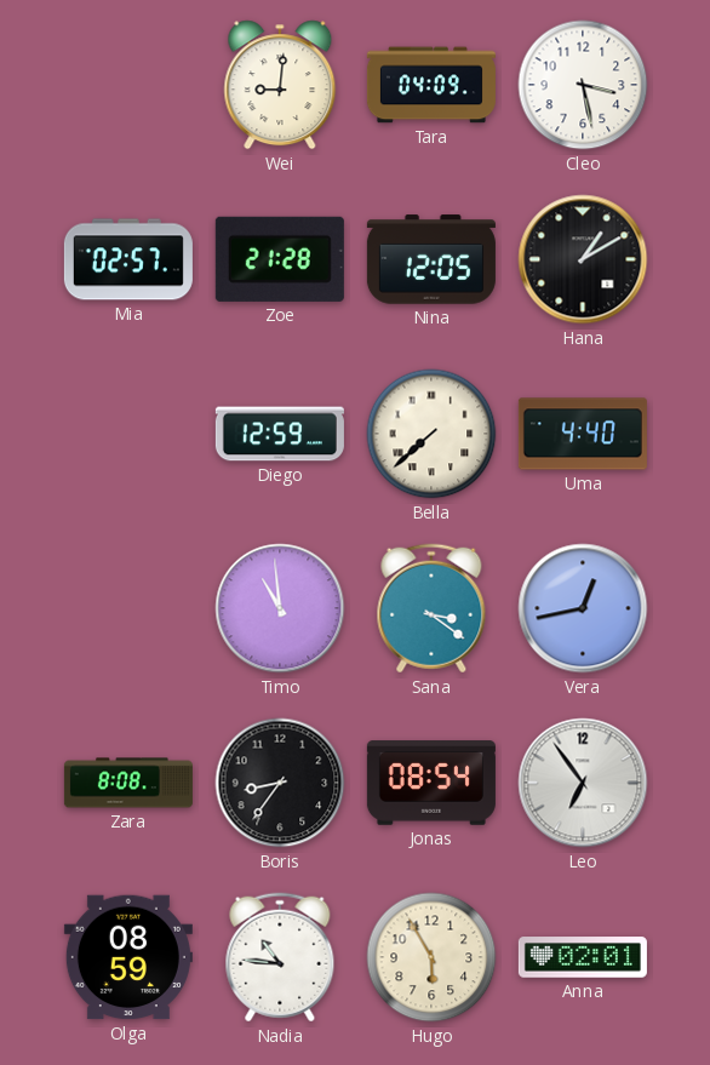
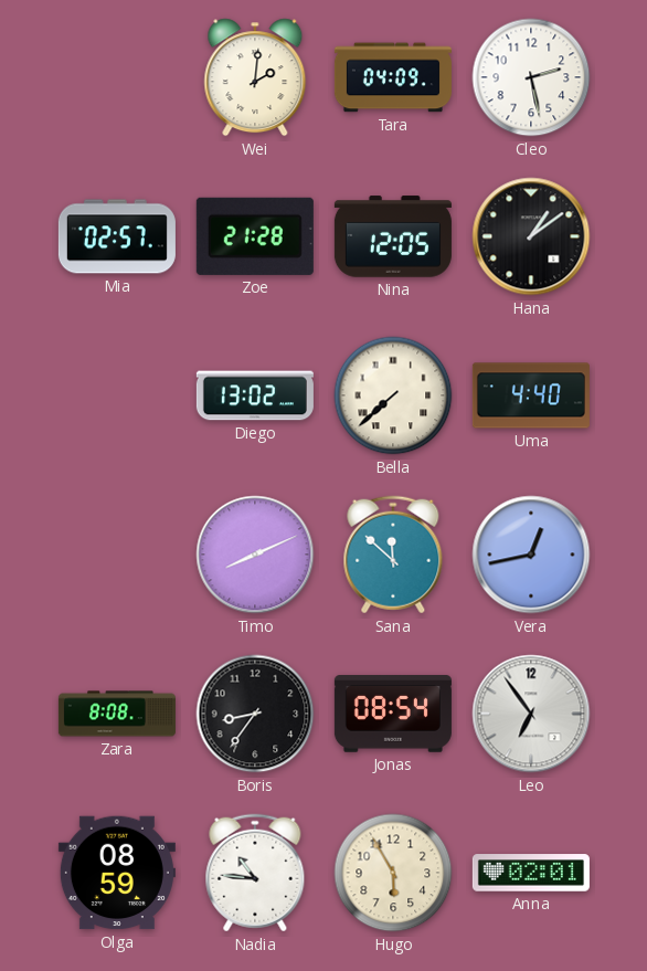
Wei: 9:01 -> 2:01 (255, 77)
Cleo: 3:28 -> 2:28 (531, 77)
Hana: 1:10 -> 1:09 (531, 236)
Diego: 12:59 -> 13:02 (255, 395)
Timo: 10:59 -> 8:11 (255, 555)
Sana: 3:21 -> 11:52 (393, 555)
